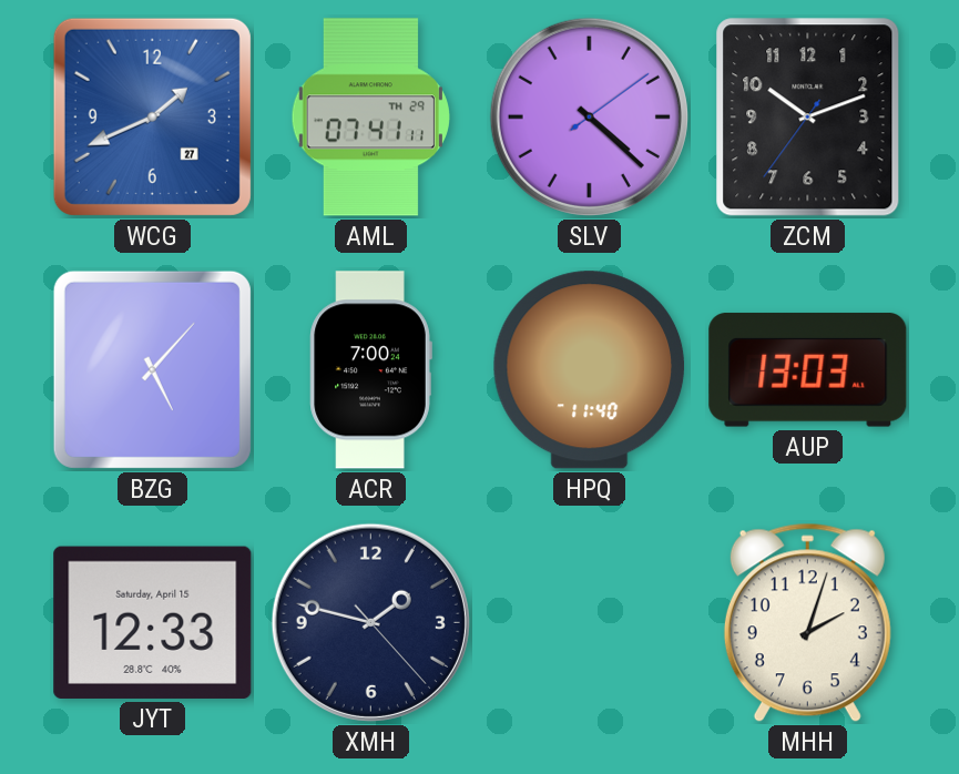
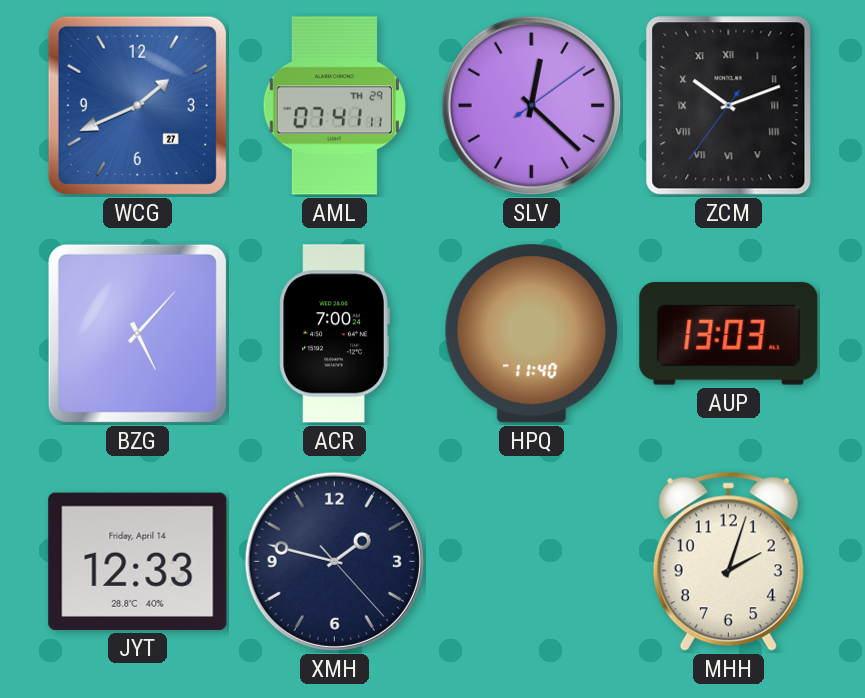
SLV: 4:22 -> 12:22 (531, 105)
ZCM numerals: Arabic -> Roman (729, 106)
JYT date: Saturday, April 15 -> Friday, April 14 (138, 561)
